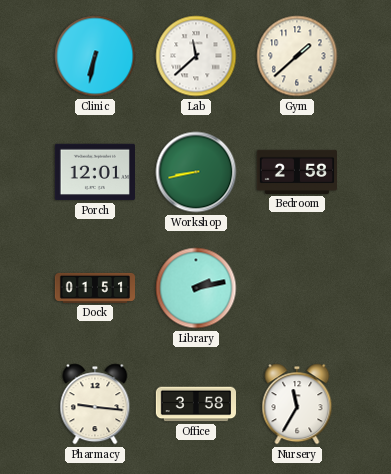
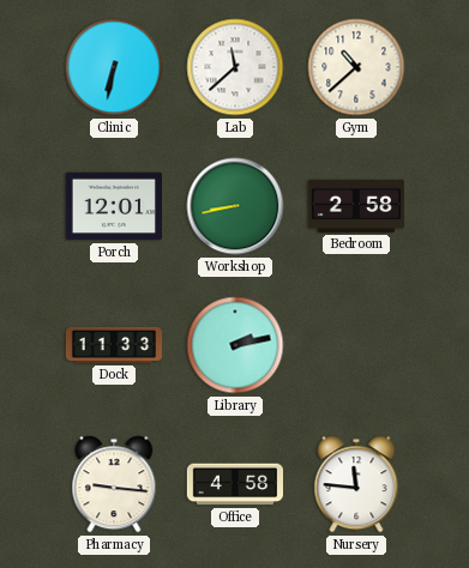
Gym: 1:38 -> 10:38 (356, 67)
Dock: 01:51 -> 11:33 (113, 345)
Office: 3:58 -> 4:58 (234, 484)
Nursery: 11:35 -> 11:46 (356, 484)
